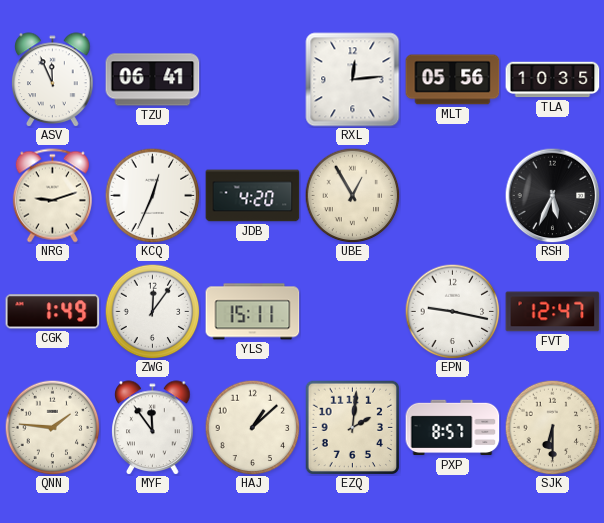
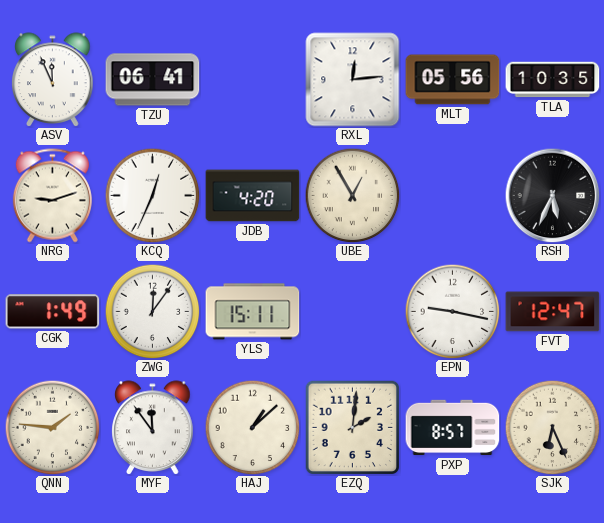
SJK: 6:30 -> 6:26 (552, 427)
